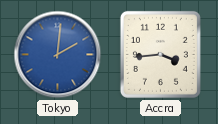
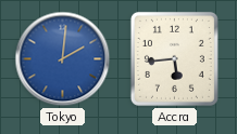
Accra: 3:44 -> 5:44 (174, 58)
